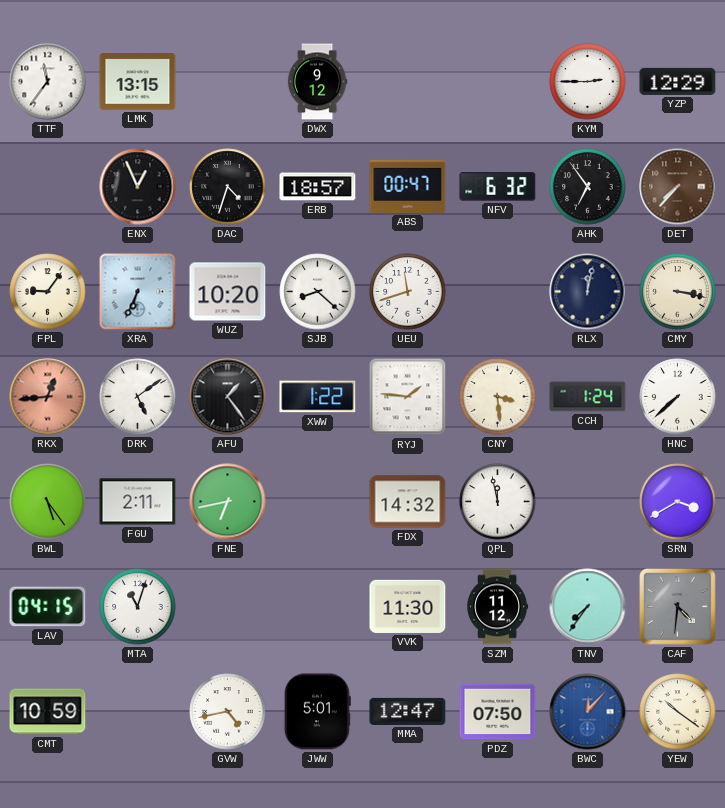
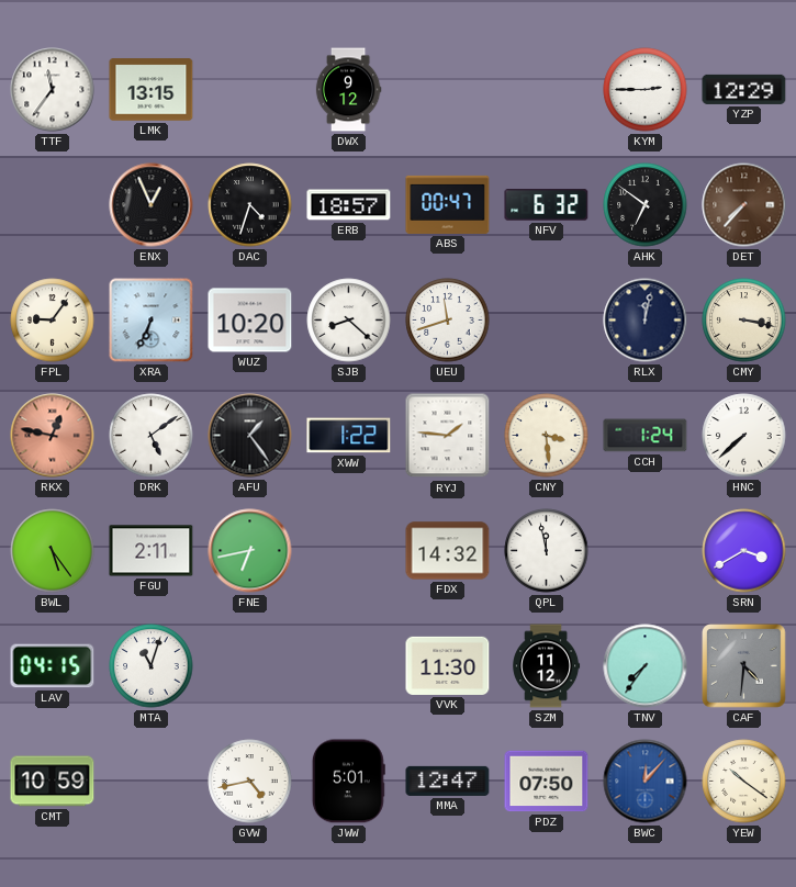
AHK: 6:54 -> 6:51 (646, 205)
RKX: 12:44 -> 12:47 (53, 436)
